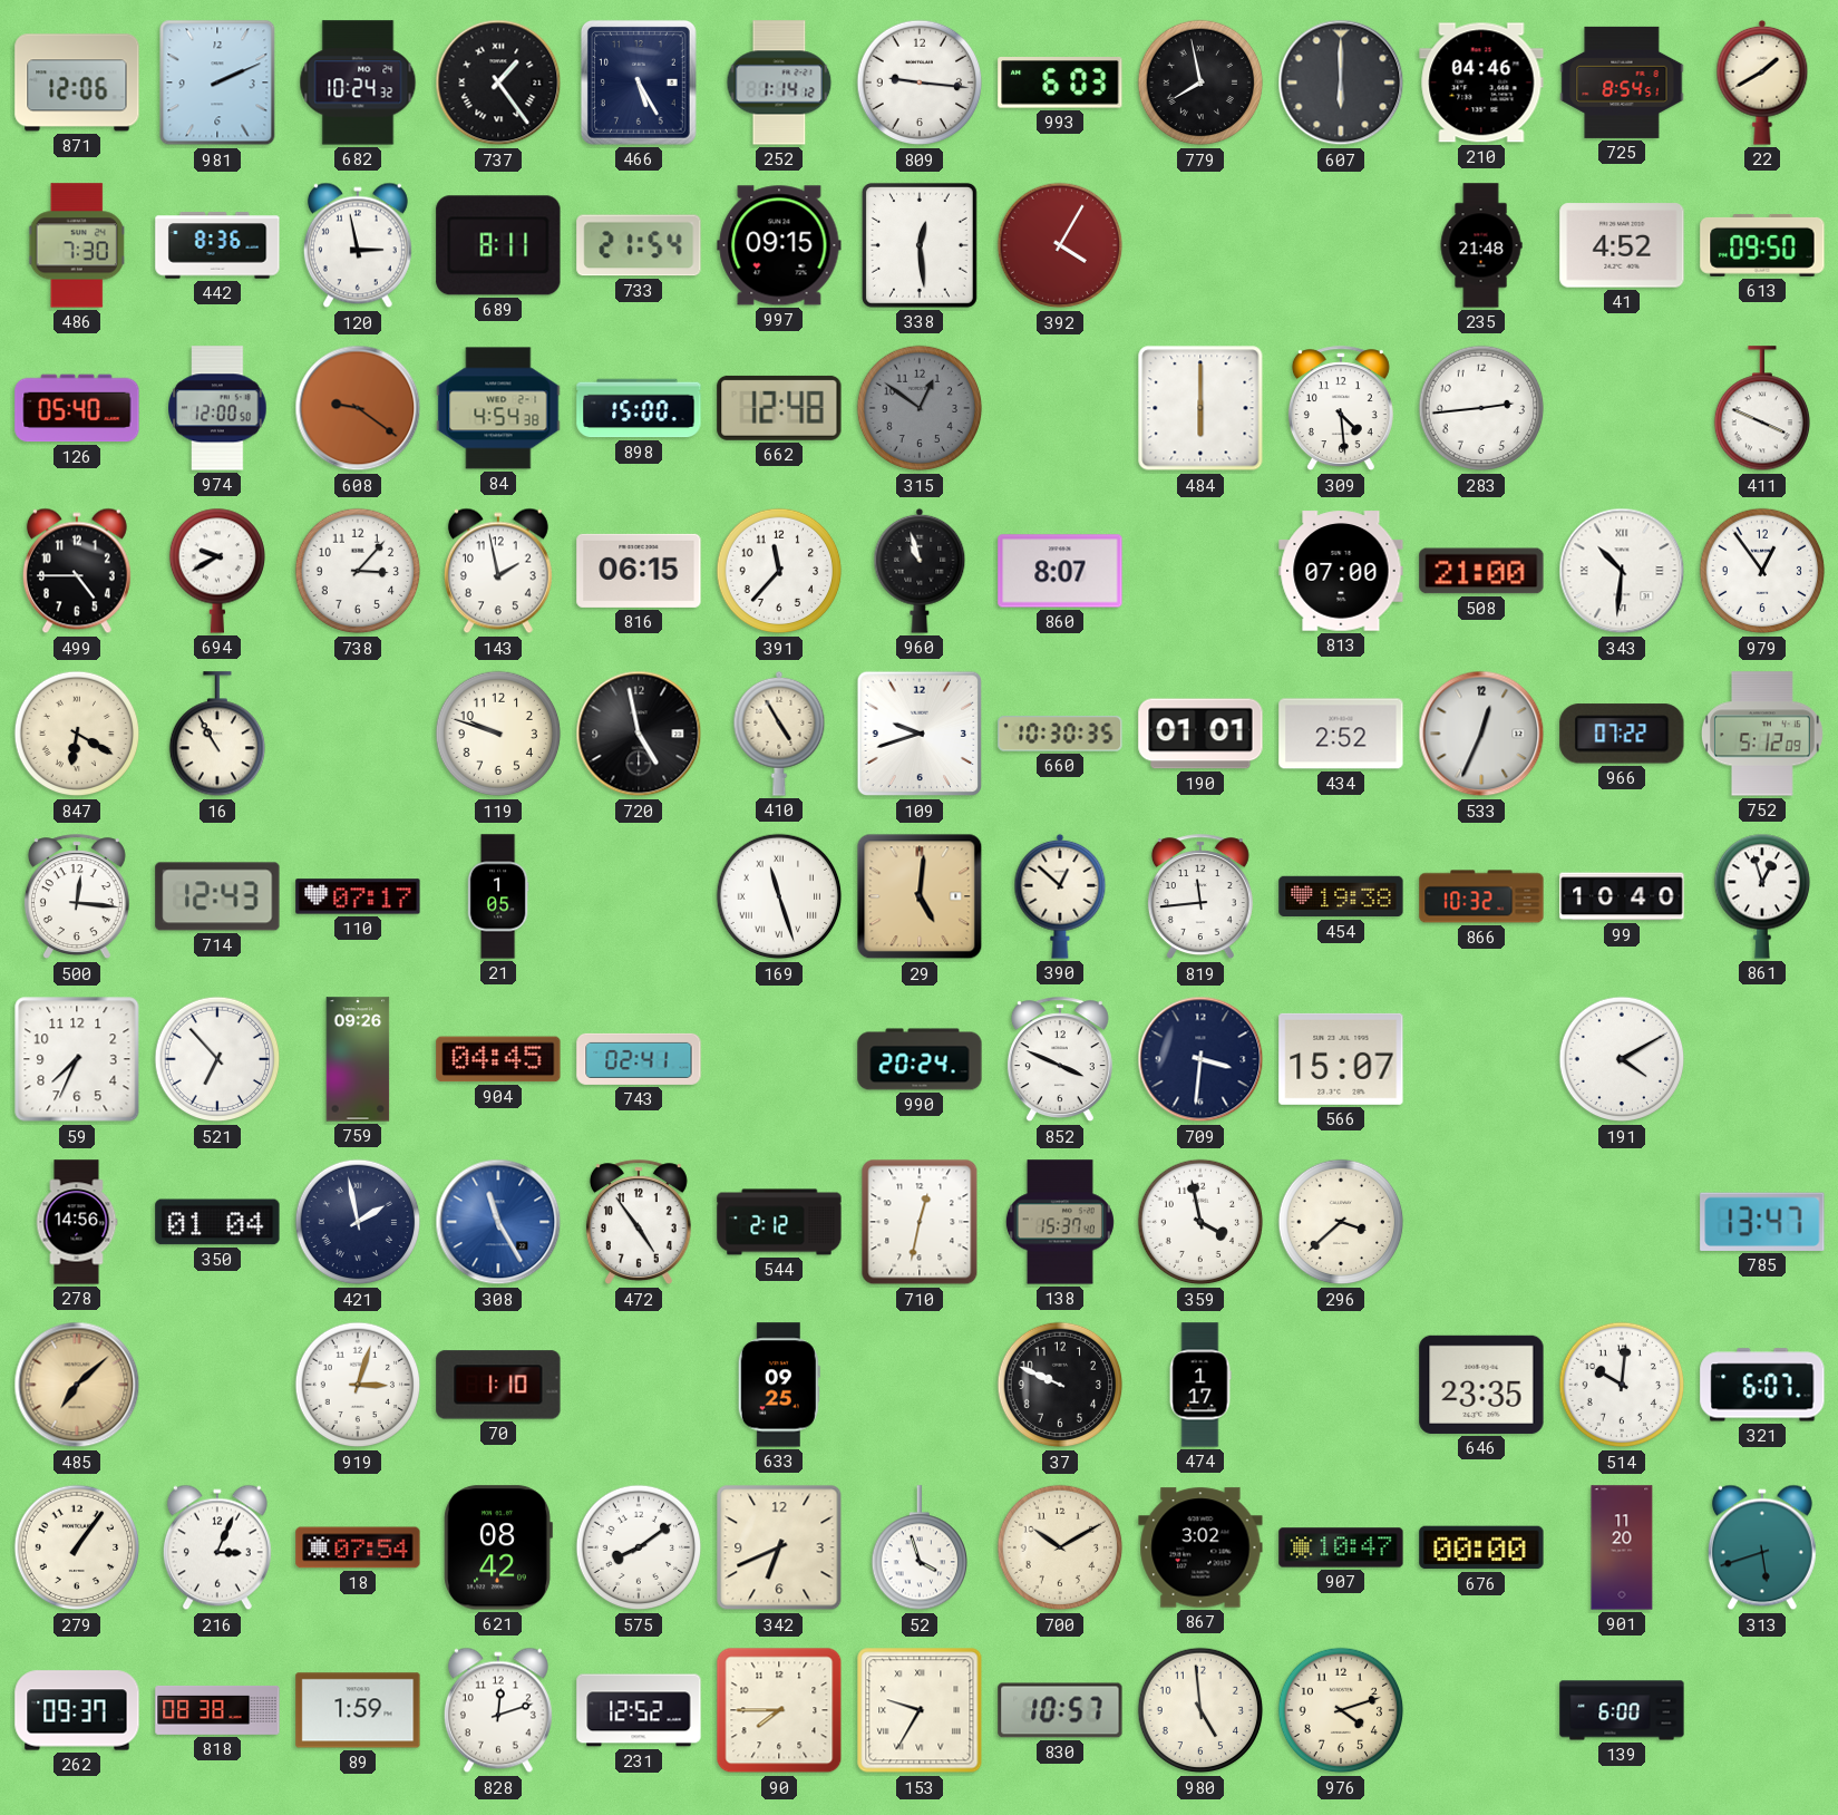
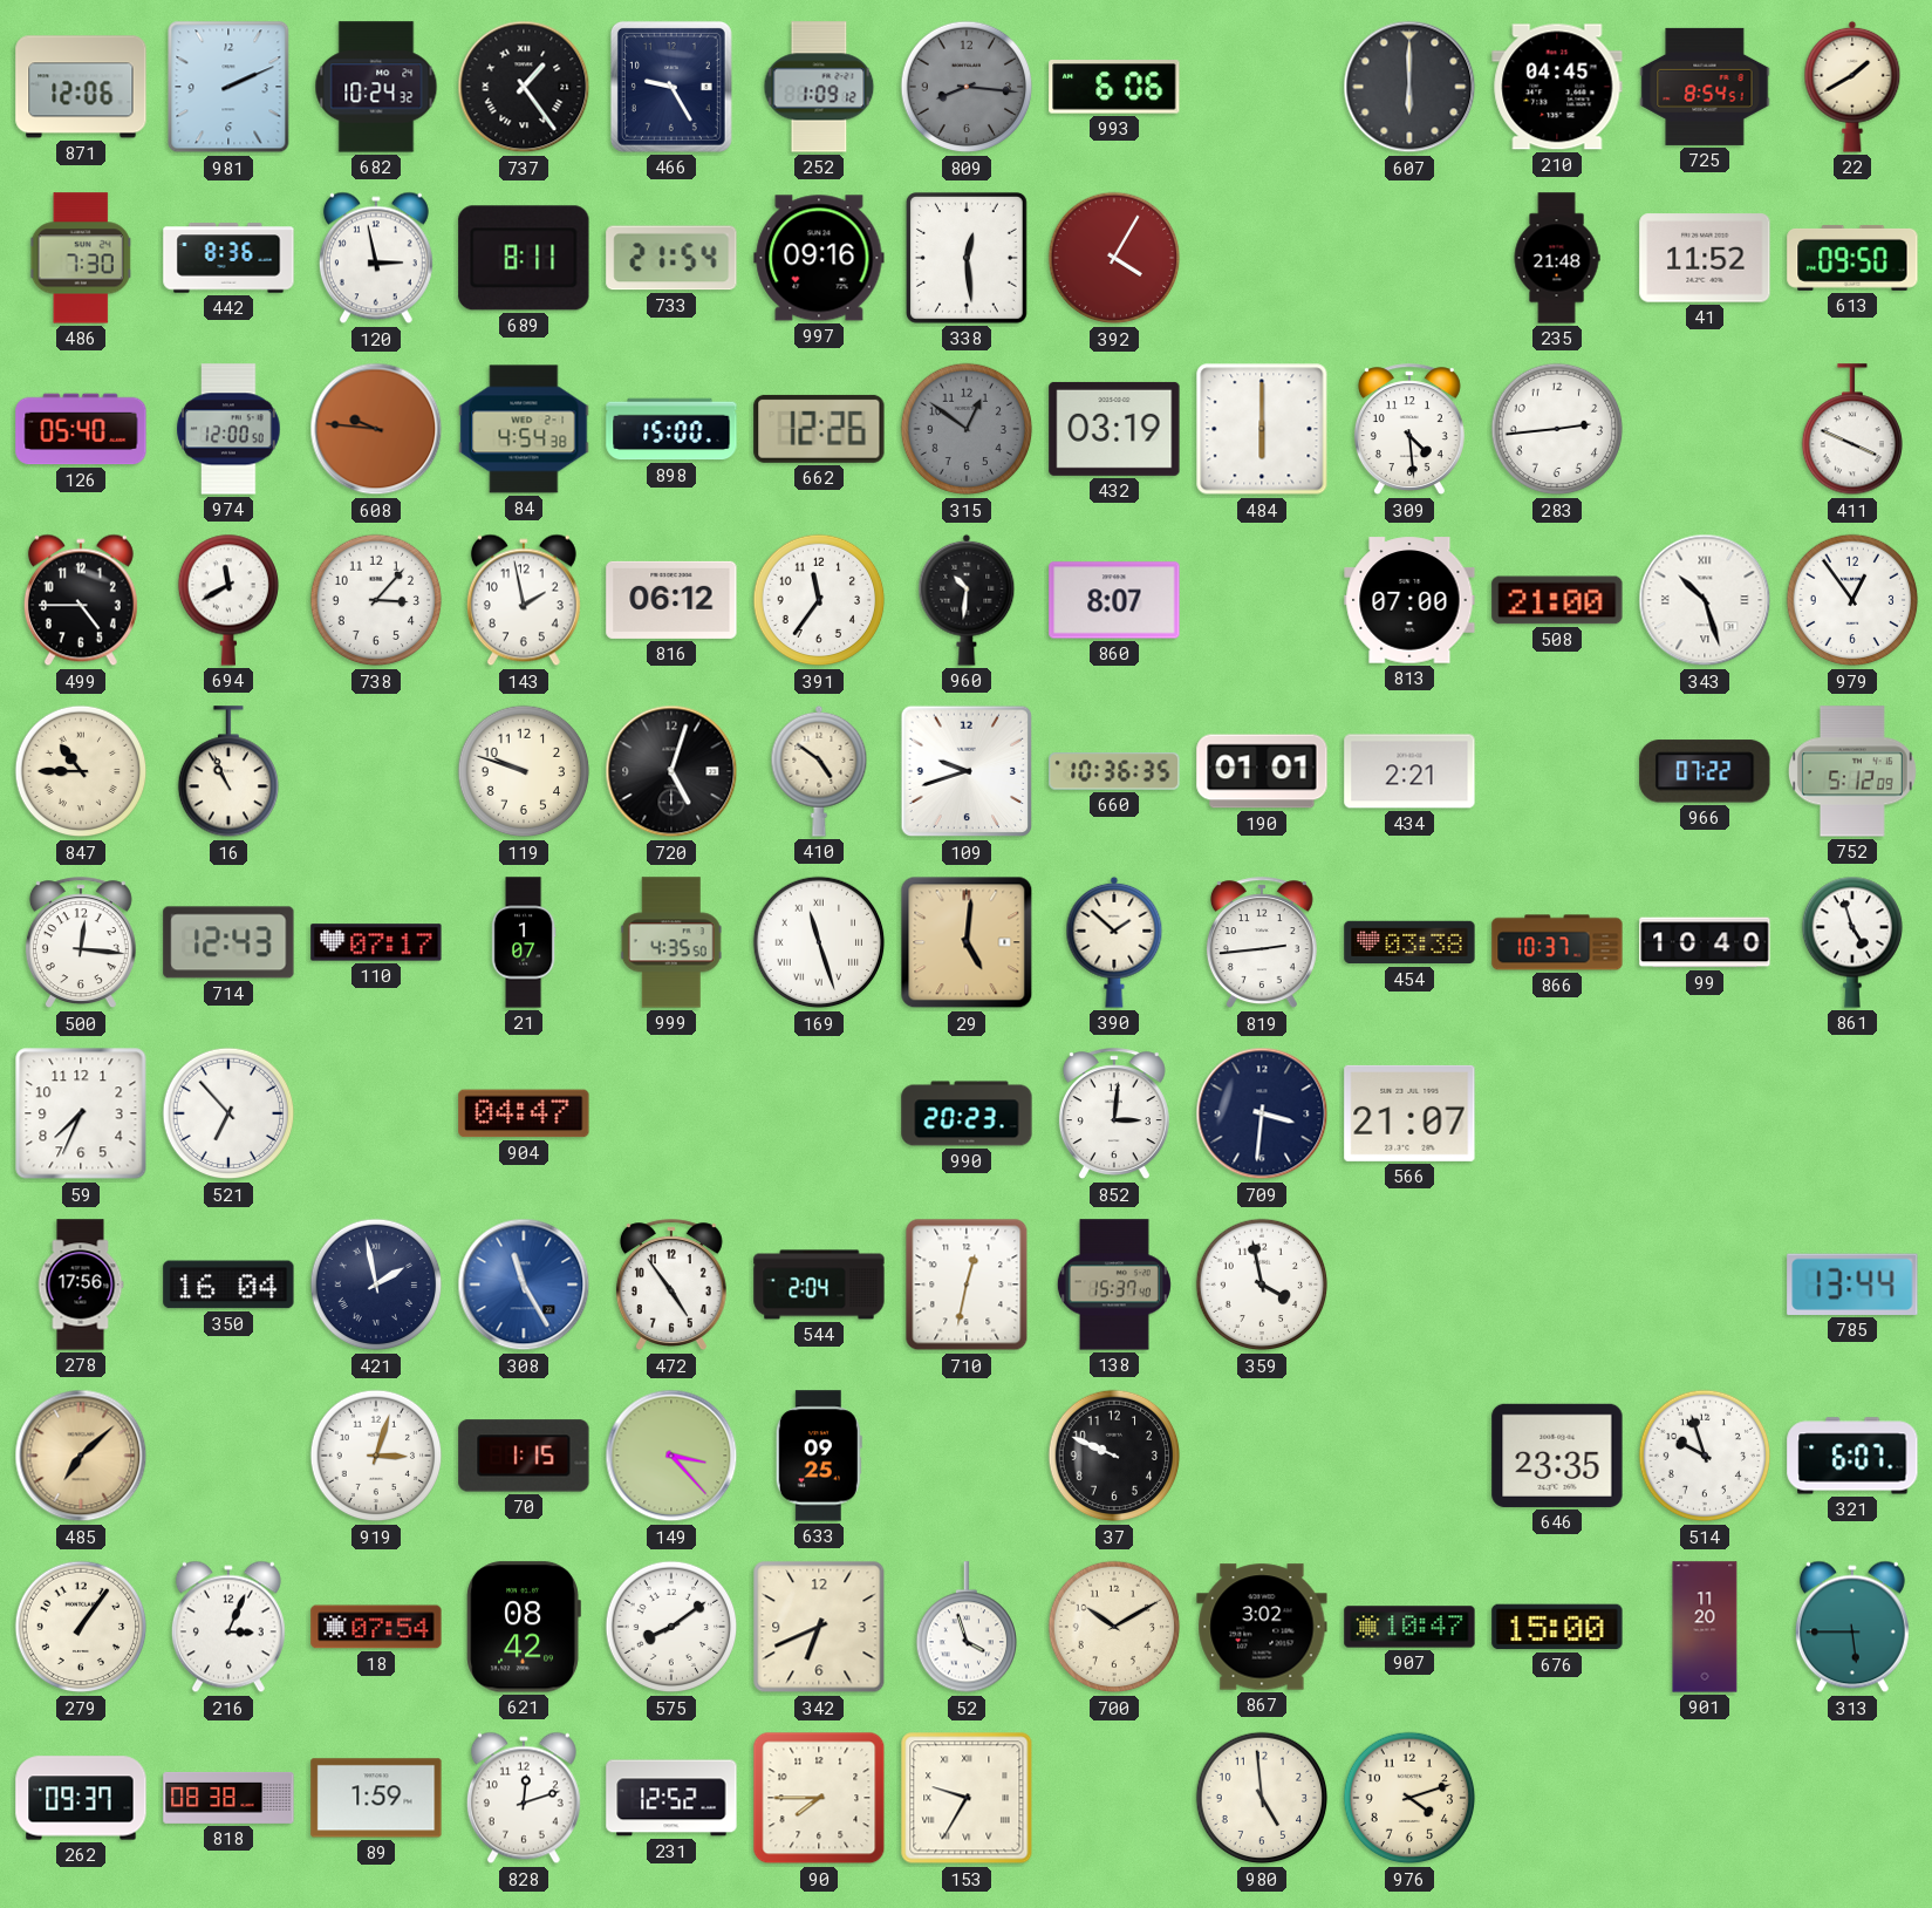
466: 5:25 -> 9:25 (671, 87)
252: 1:14 -> 1:09 (819, 87)
809: 9:16 -> 8:16 (967, 87)
809 dial: white -> grey (967, 87)
993: 6:03 -> 6:06 (1114, 87)
779: 7:58 -> none (1200, 82)
210: 04:46 -> 04:45 (1557, 87)
997: 09:15 -> 09:16 (819, 258)
41: 4:52 -> 11:52 (1705, 258)
608: 9:21 -> 9:46 (376, 429)
662: 12:48 -> 12:26 (819, 429)
432: none -> 03:19 (1114, 429)
694: 9:40 -> 11:40 (227, 600)
816: 06:15 -> 06:12 (671, 600)
391: 11:37 -> 11:36 (819, 600)
960: 10:57 -> 10:31 (967, 600)
343: 10:31 -> 10:27 (1705, 600)
847: 6:20 -> 10:45 (81, 771)
16: 10:55 -> 10:56 (227, 772)
720: 4:58 -> 5:03 (671, 771)
410: 4:55 -> 4:51 (819, 771)
660: 10:30 -> 10:36 (1114, 771)
434: 2:52 -> 2:21 (1409, 771)
533: 12:34 -> none (1481, 734)
21: 1:05 -> 1:07 (524, 942)
999: none -> 4:35 (671, 942)
390: 12:52 -> 1:52 (1114, 942)
819: 11:44 -> 2:44 (1262, 943)
454: 19:38 -> 03:38 (1409, 942)
866: 10:32 -> 10:37 (1557, 942)
861: 12:57 -> 4:57 (1851, 942)
759: 09:26 -> none (358, 1059)
904: 04:45 -> 04:47 (524, 1113)
743: 02:41 -> none (639, 1059)
990: 20:24 -> 20:23 (967, 1113)
852: 3:49 -> 3:01 (1114, 1115)
566: 15:07 -> 21:07 (1409, 1113)
191: 4:10 -> none (1622, 1059)
278: 14:56 -> 17:56 (81, 1285)
350: 01:04 -> 16:04 (228, 1285)
544: 2:12 -> 2:04 (819, 1285)
296: 3:38 -> none (1341, 1222)
785: 13:47 -> 13:44 (1852, 1285)
70: 1:10 -> 1:15 (524, 1456)
149: none -> 3:23 (671, 1456)
474: 1:17 -> none (1200, 1385)
514: 10:01 -> 9:57 (1705, 1456)
676: 00:00 -> 15:00 (1557, 1627)
313: 5:42 -> 5:45 (1852, 1627)
830: 10:57 -> none (1060, 1710)
139: 6:00 -> none (1622, 1710)
